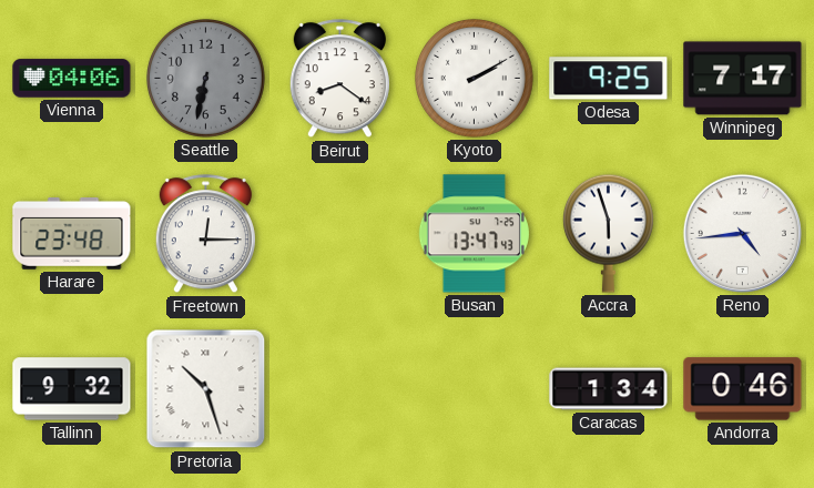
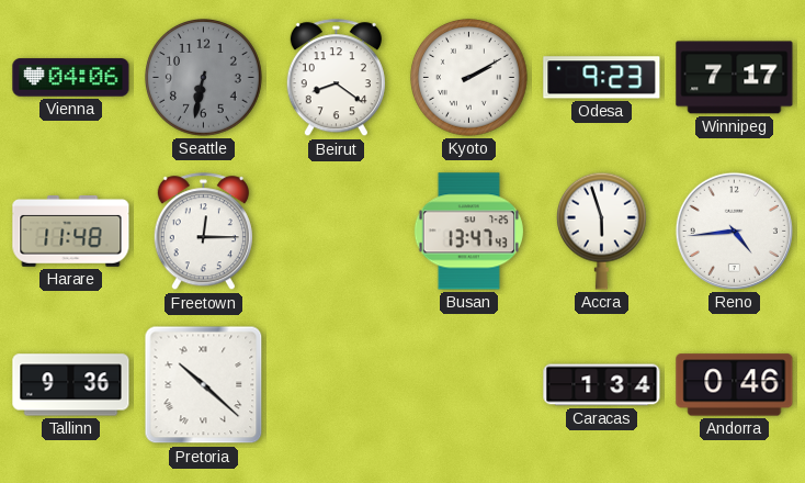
Odesa: 9:25 -> 9:23 (602, 78)
Harare: 23:48 -> 11:48 (71, 232)
Tallinn: 9:32 -> 9:36 (71, 385)
Pretoria: 10:27 -> 10:22 (204, 385)
